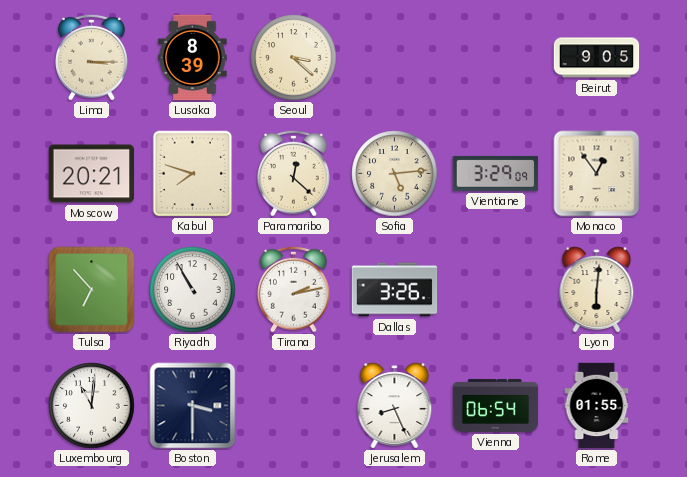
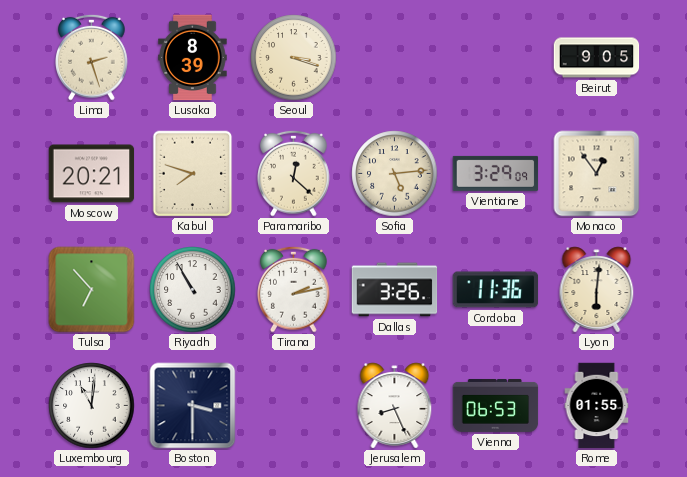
Lima: 3:15 -> 2:27 (92, 57)
Seoul: 3:22 -> 3:18 (294, 58)
Cordoba: none -> 11:36 (496, 290)
Vienna: 06:54 -> 06:53 (496, 405)
